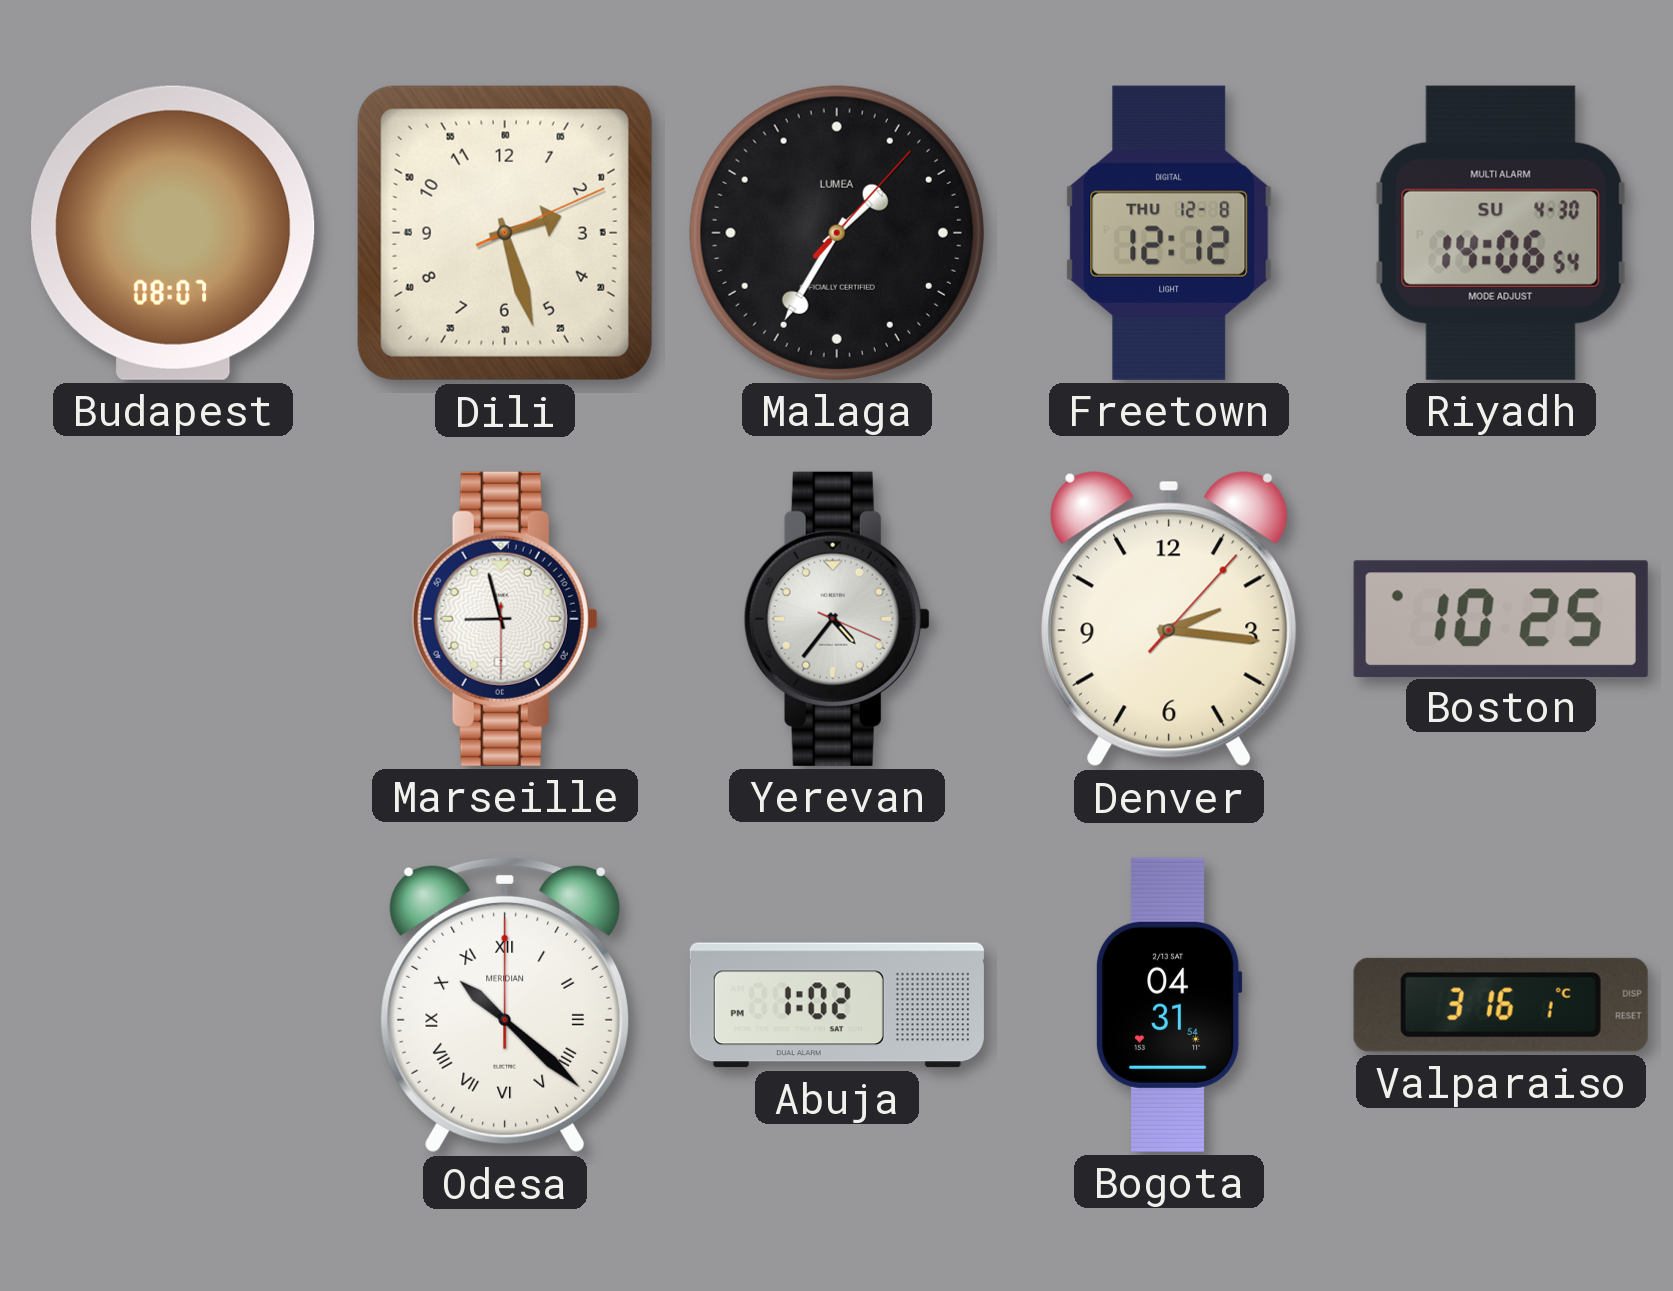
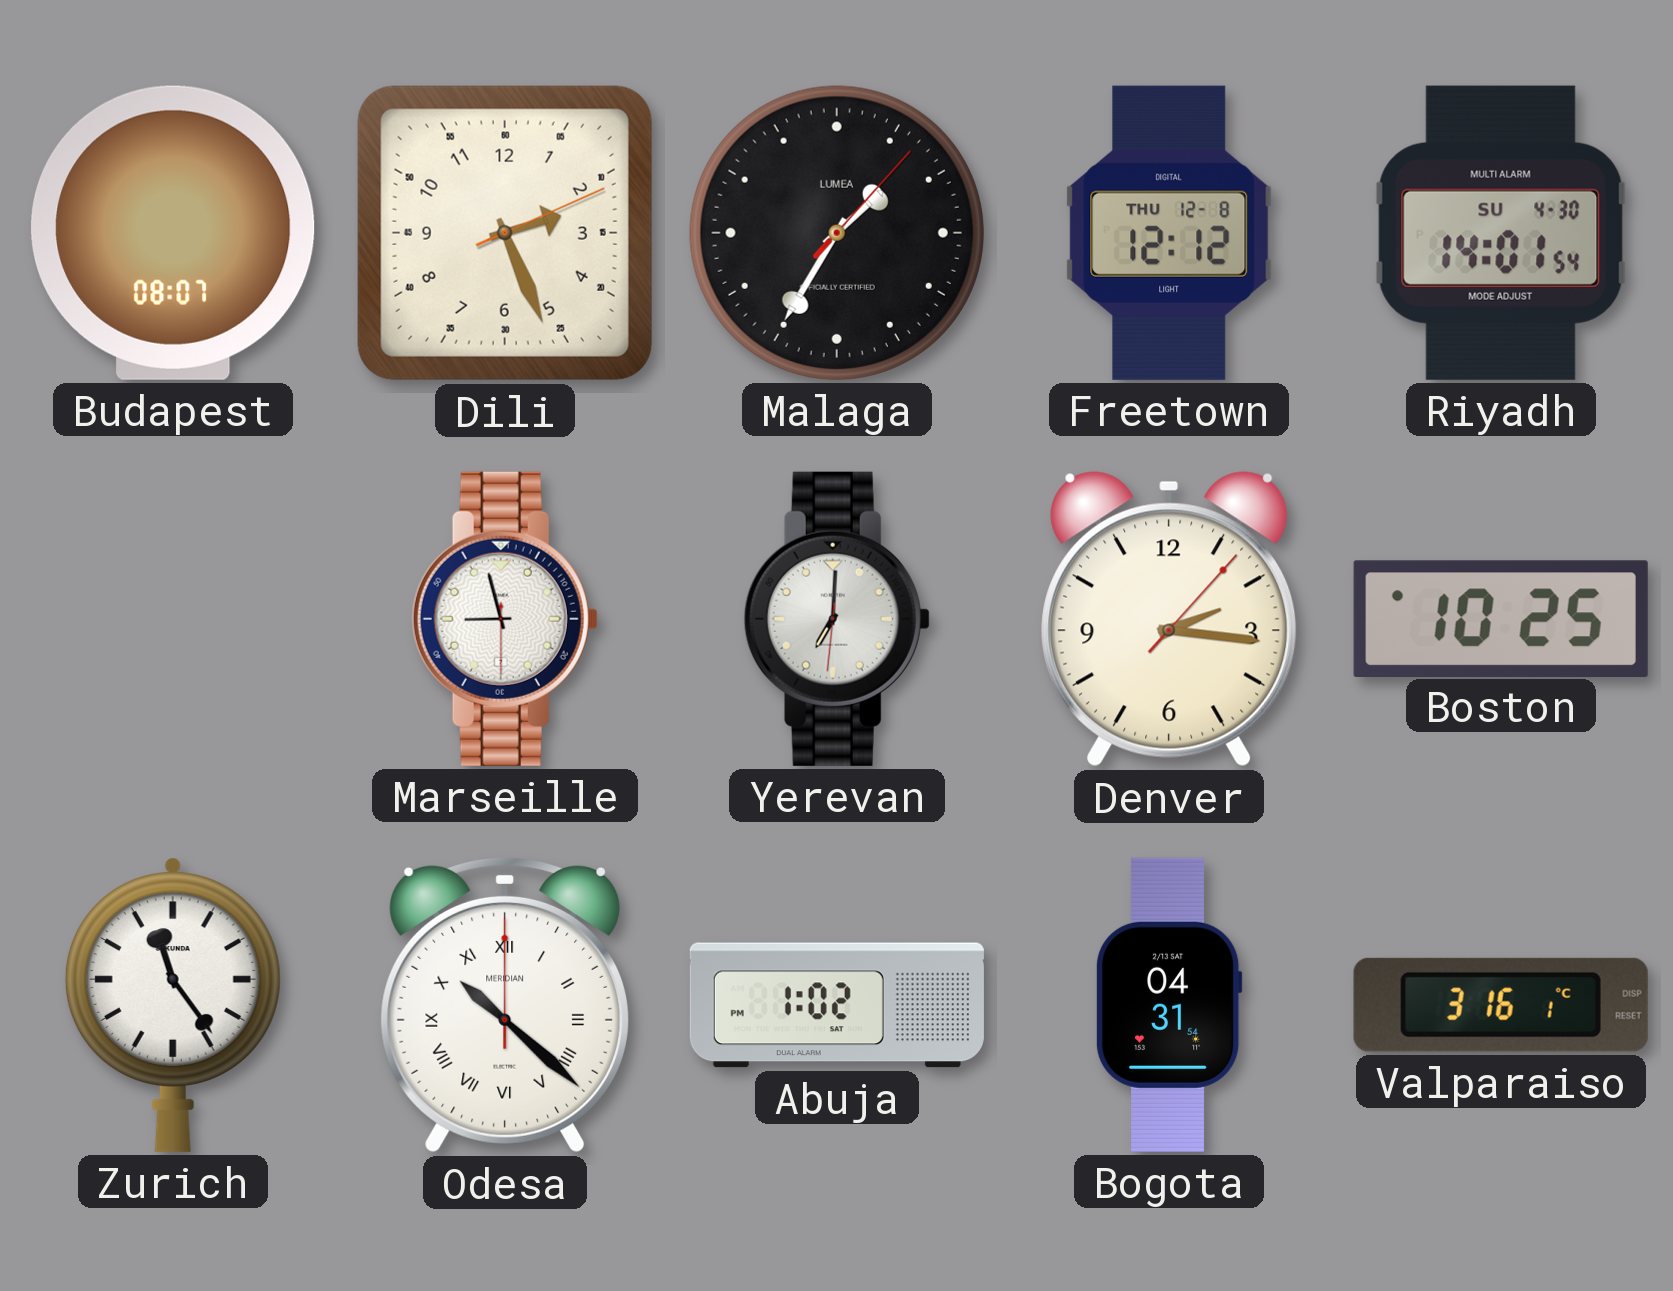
Dili: 2:27 -> 2:26 (505, 233)
Riyadh: 14:06 -> 14:01 (1501, 233)
Yerevan: 4:36 -> 7:00 (837, 619)
Zurich: none -> 11:24 (173, 1005)
